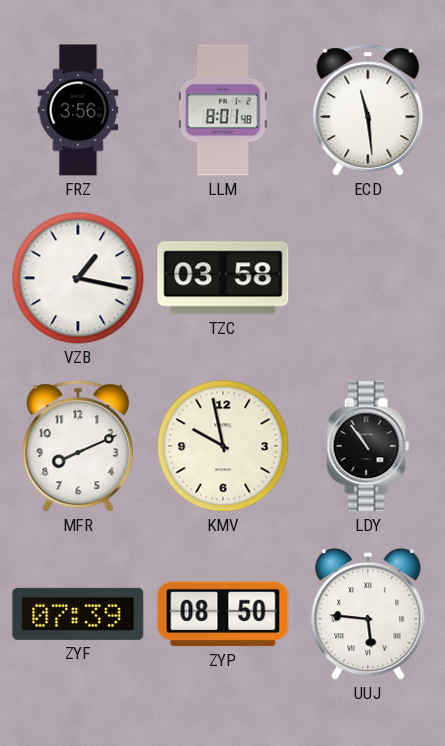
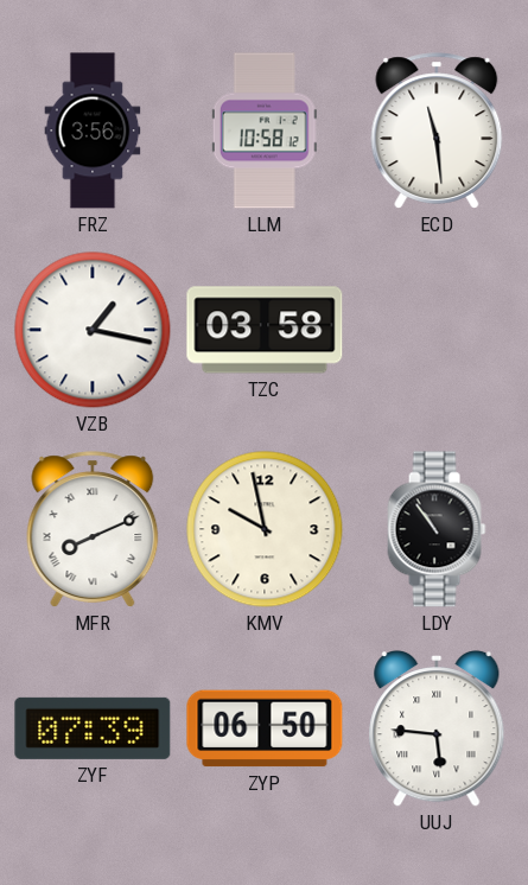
LLM: 8:01 -> 10:58 (265, 130)
MFR numerals: Arabic -> Roman (93, 529)
ZYP: 08:50 -> 06:50 (265, 728)
